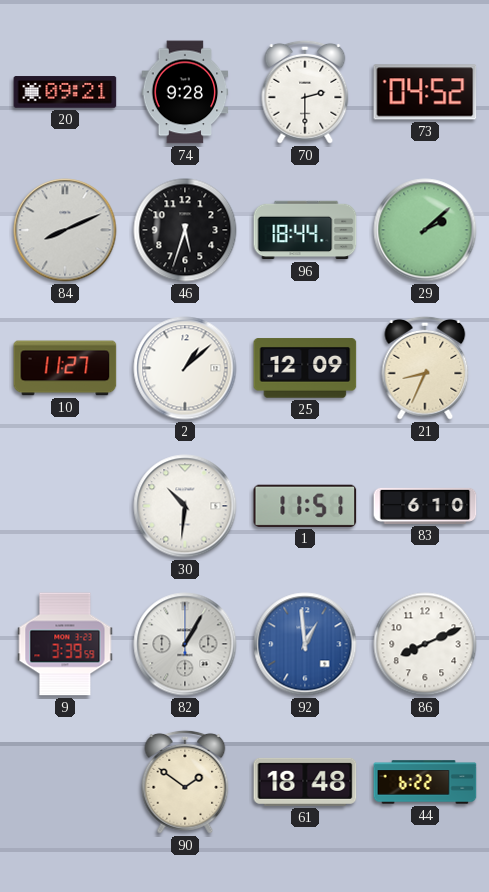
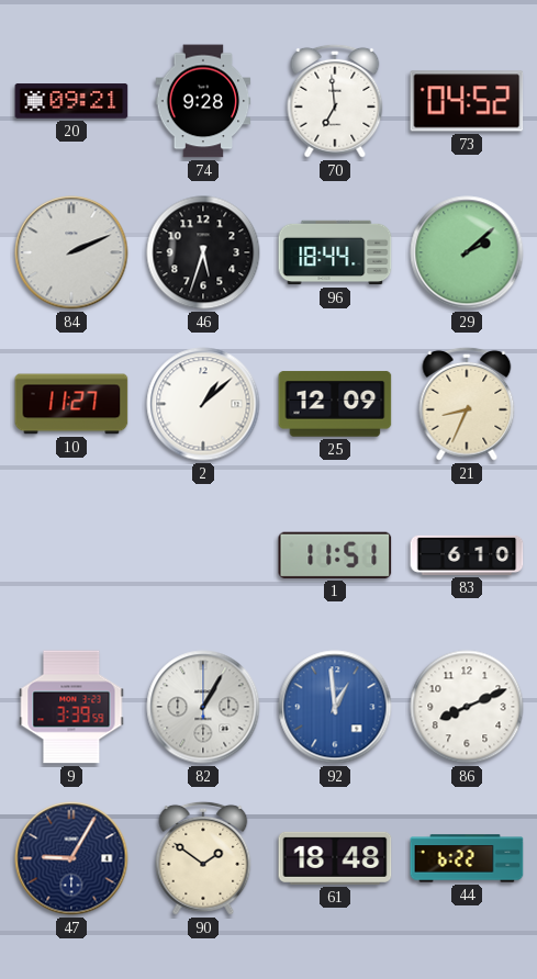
70: 2:30 -> 6:59 (335, 101)
84: 8:11 -> 2:11 (71, 252)
30: 10:31 -> none (185, 506)
47: none -> 9:05 (71, 858)
